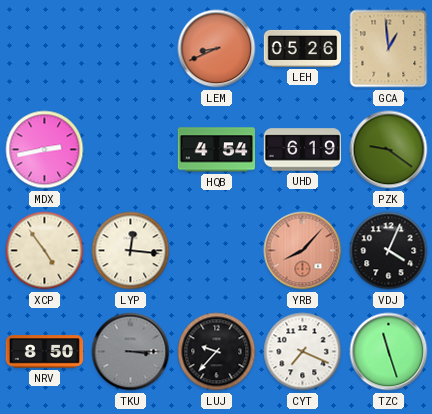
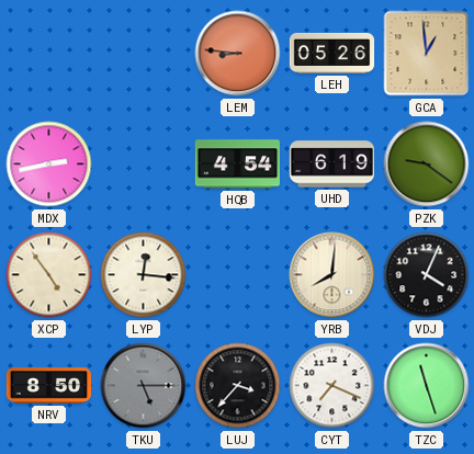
LEM: 8:41 -> 8:46 (238, 54)
YRB: 8:07 -> 8:01 (332, 275)
YRB dial: salmon -> cream (332, 275)
TKU: 3:15 -> 5:15 (144, 386)
LUJ: 9:37 -> 3:37 (238, 386)
